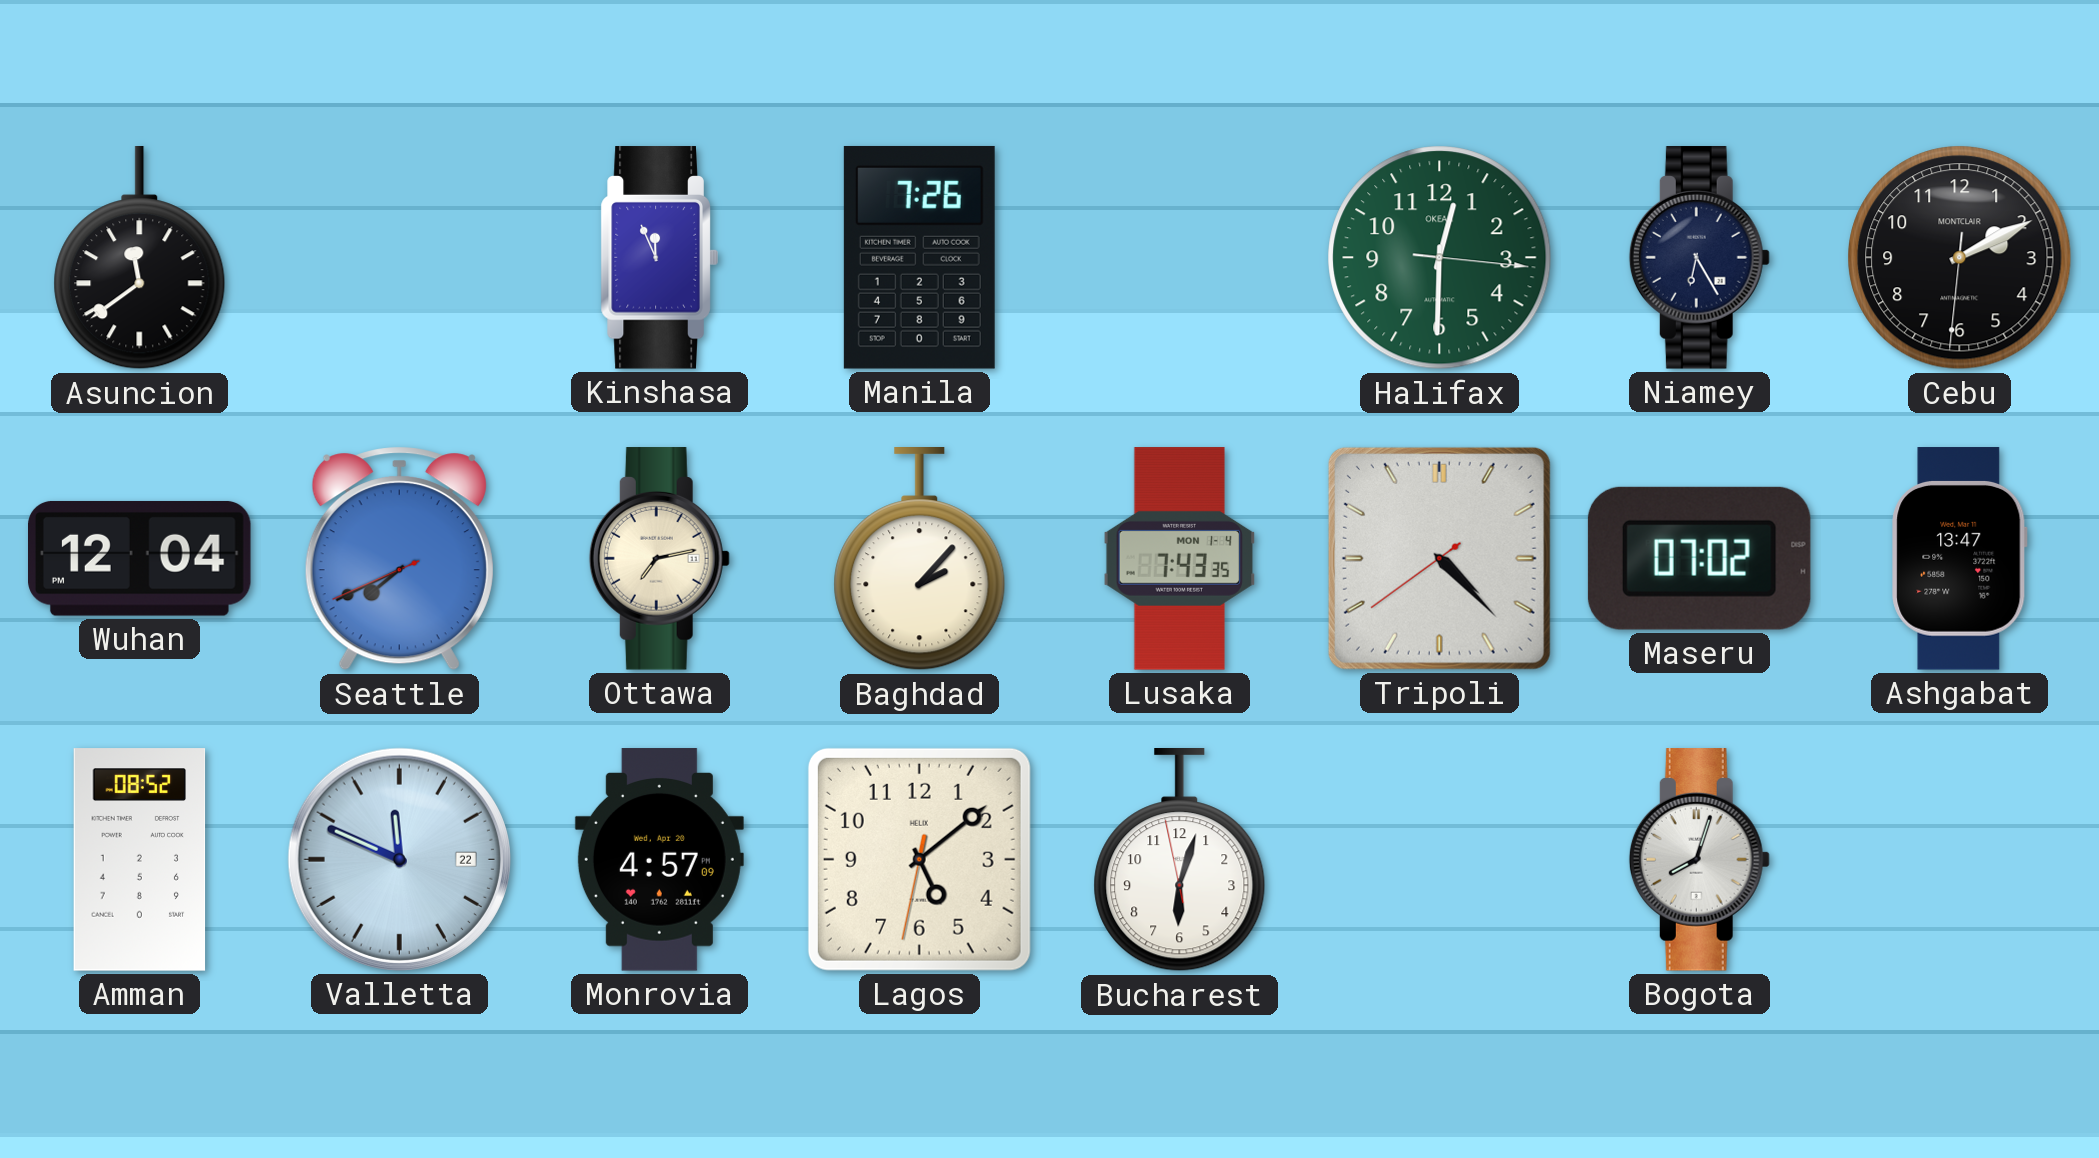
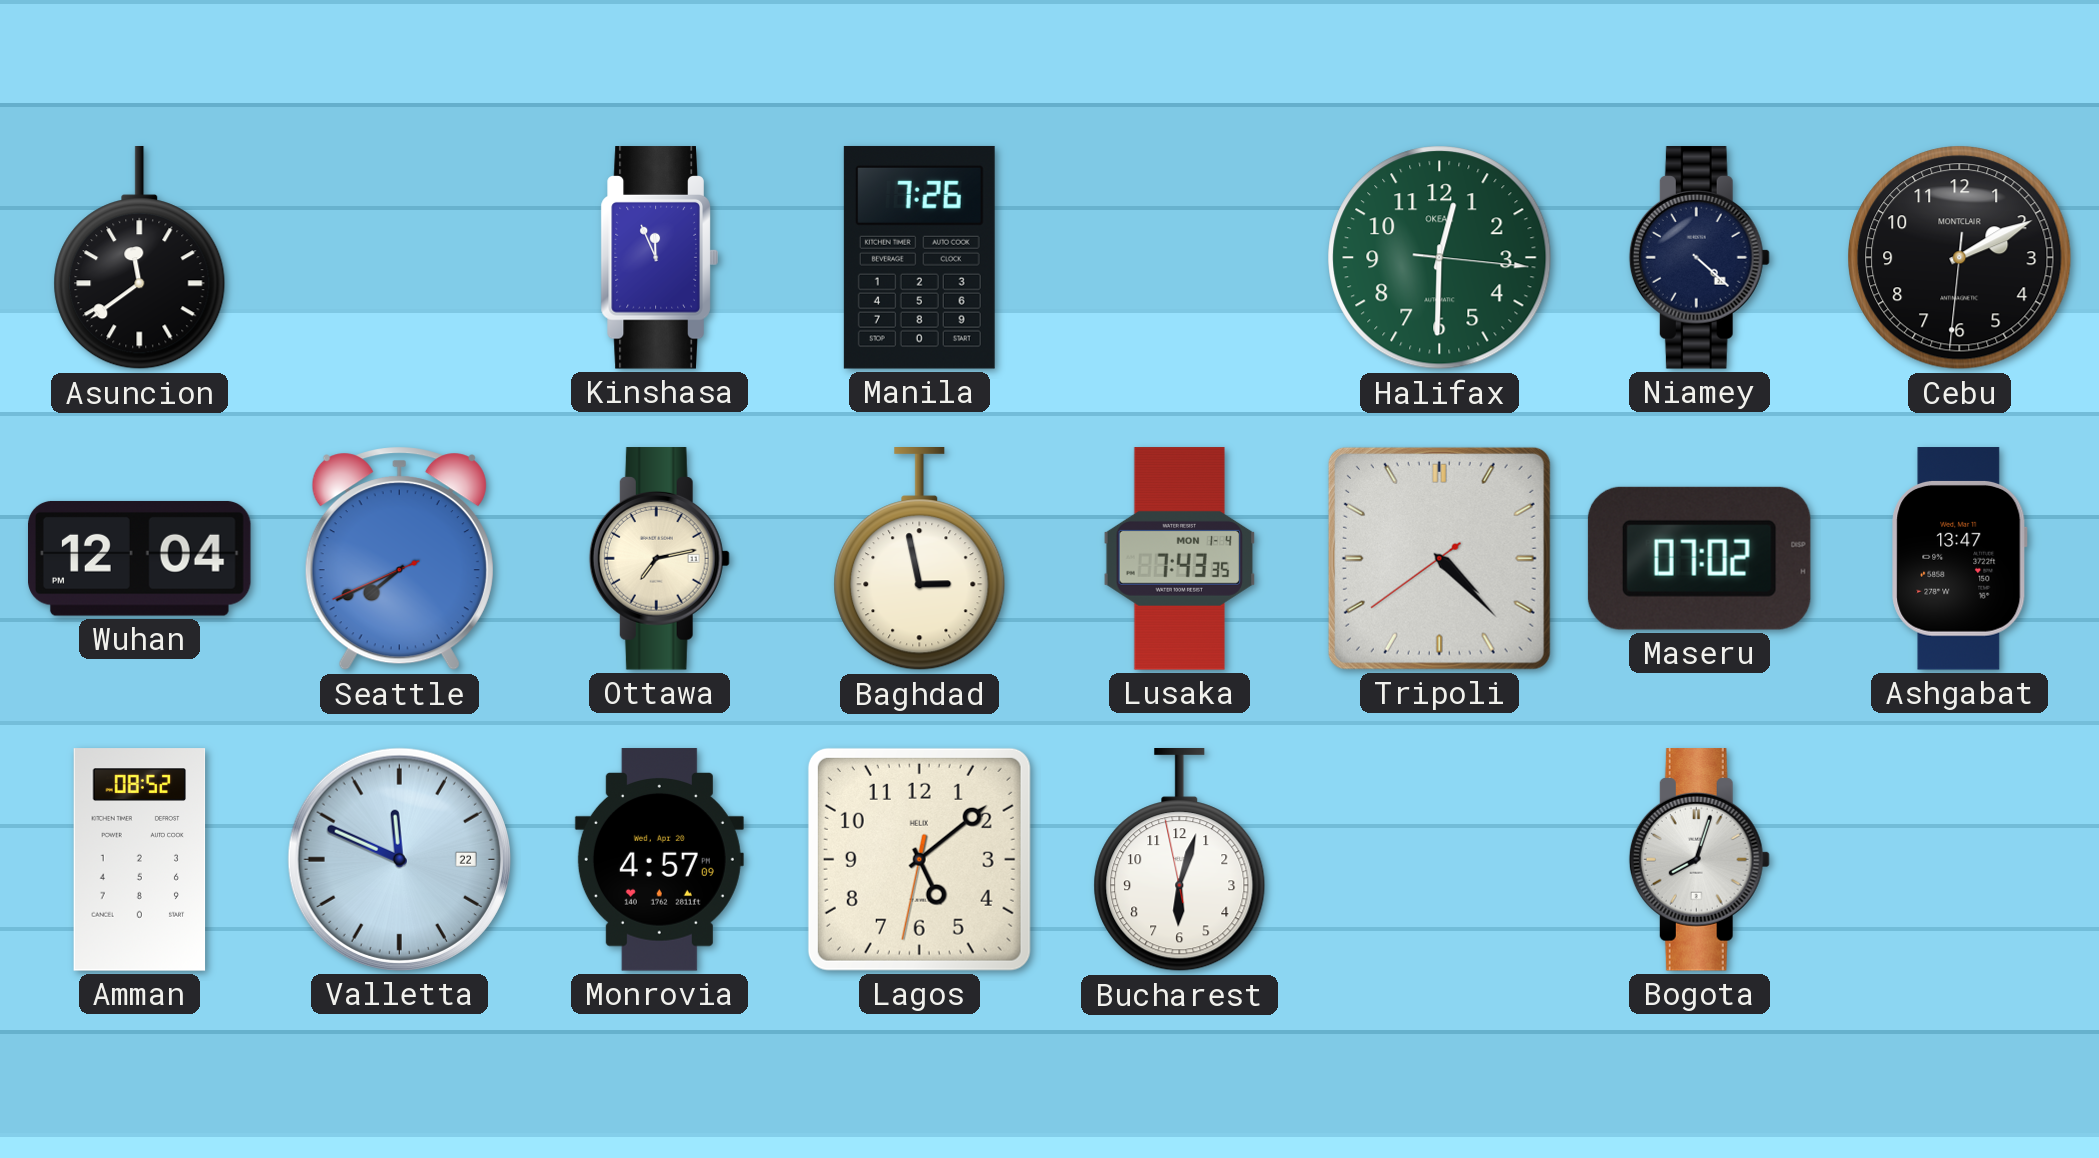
Niamey: 6:25 -> 4:22 (1699, 258)
Baghdad: 2:07 -> 2:58 (920, 560)
